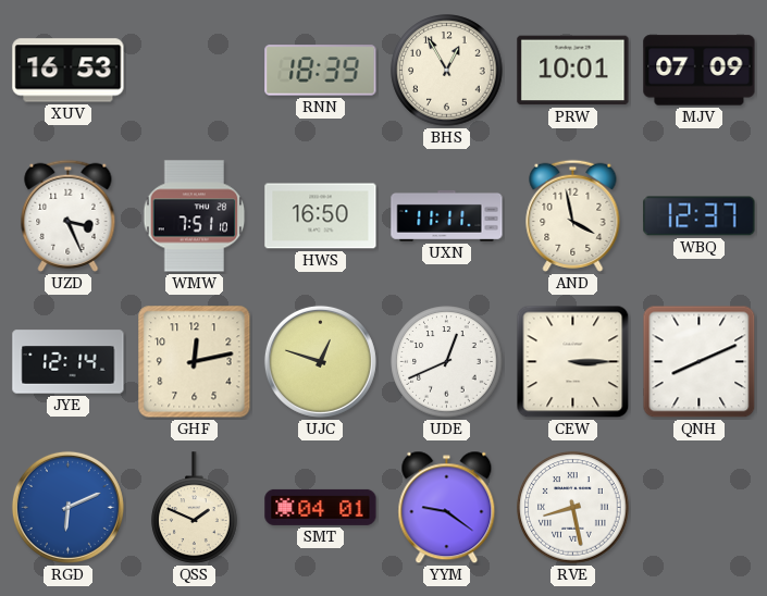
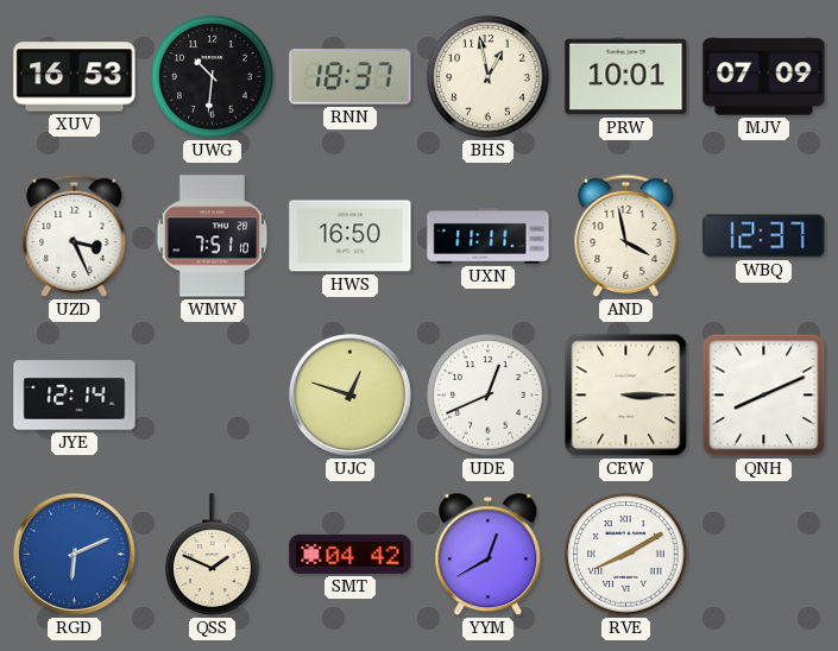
UWG: none -> 10:31 (213, 77)
RNN: 18:39 -> 18:37 (351, 77)
BHS: 12:55 -> 12:58 (489, 77)
GHF: 12:13 -> none (195, 362)
SMT: 04:01 -> 04:42 (351, 554)
YYM: 9:21 -> 12:40 (489, 555)
RVE: 8:28 -> 8:10 (626, 555)
